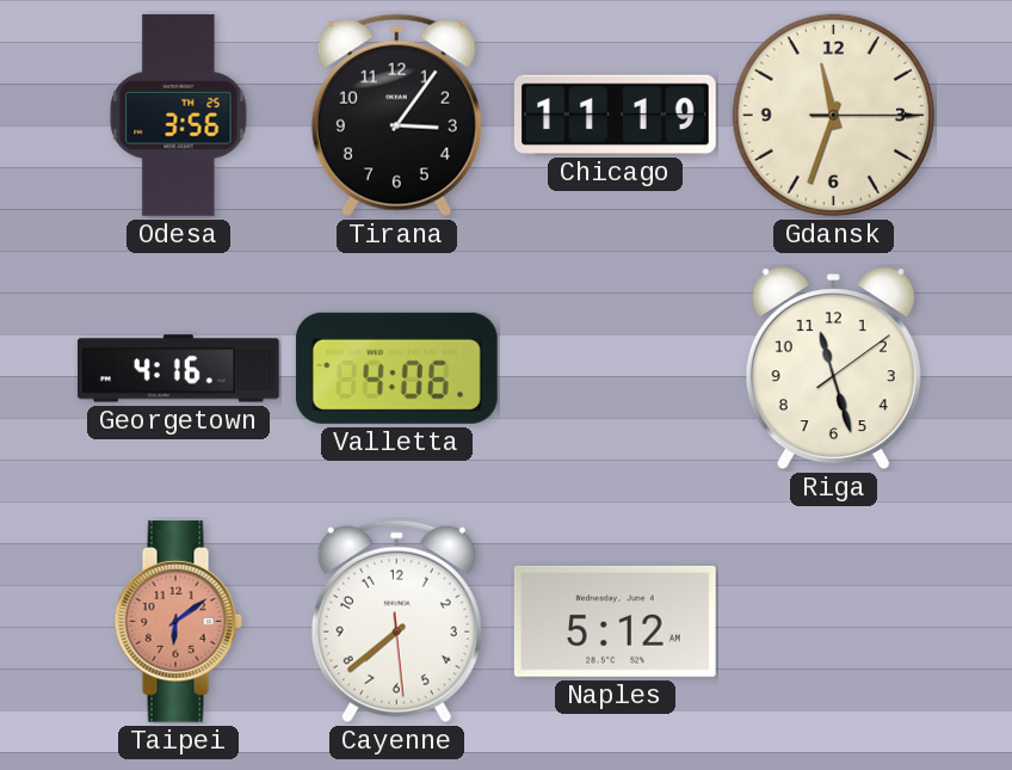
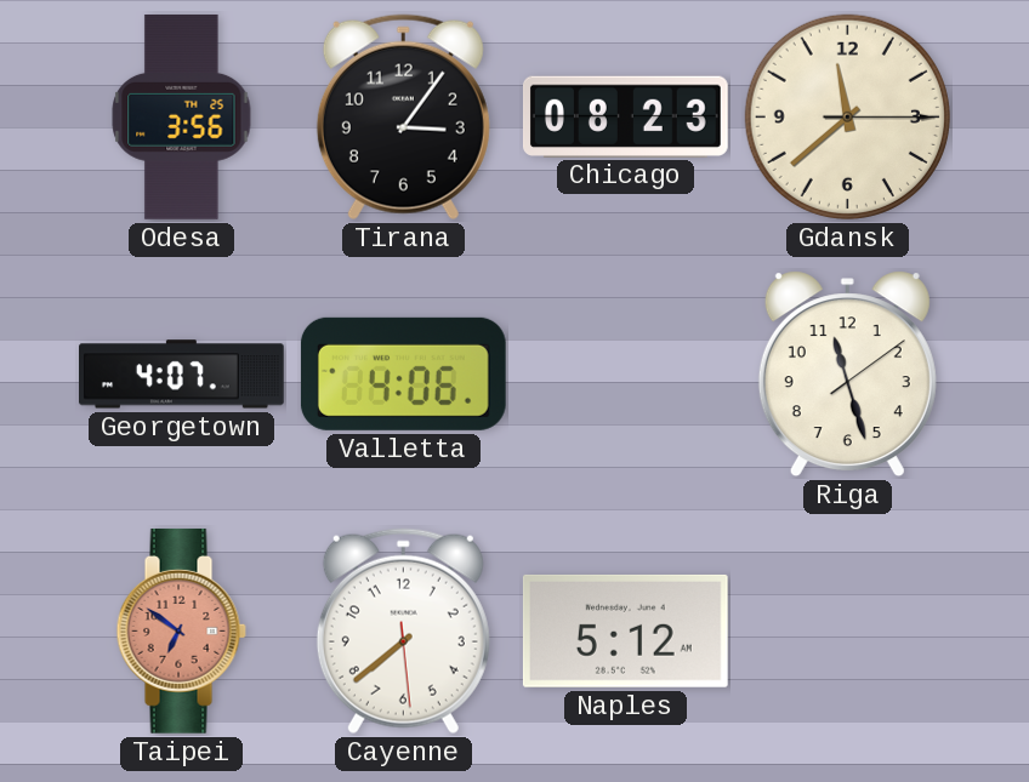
Chicago: 11:19 -> 08:23 (625, 116)
Gdansk: 11:33 -> 11:38 (847, 116)
Georgetown: 4:16 -> 4:07 (182, 375)
Taipei: 6:09 -> 6:51 (181, 630)
